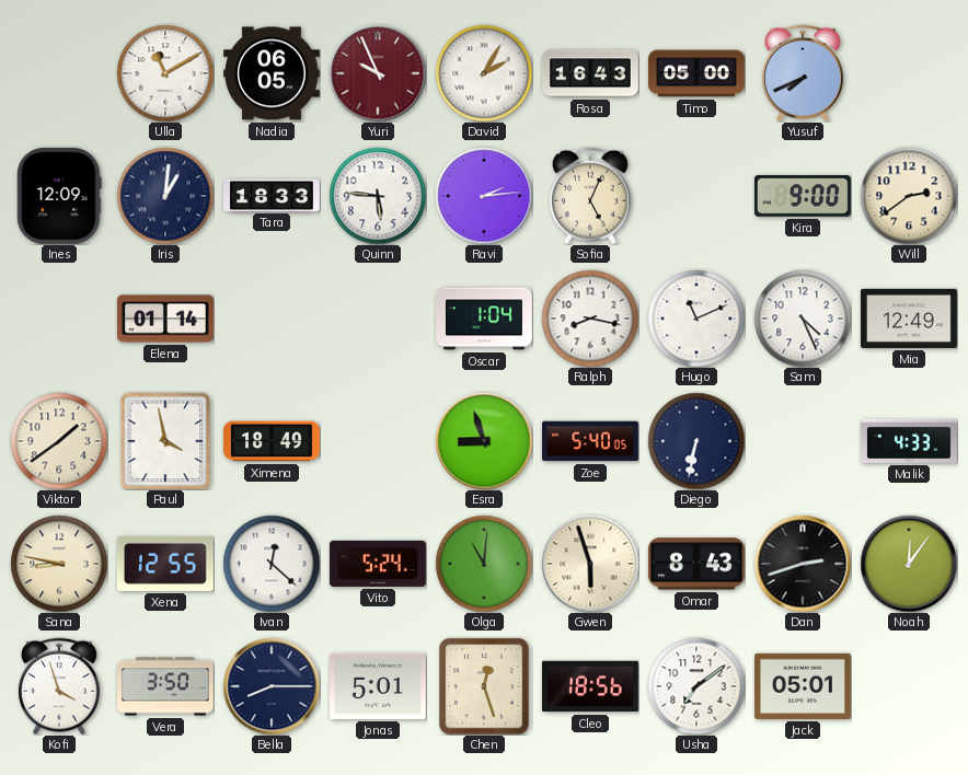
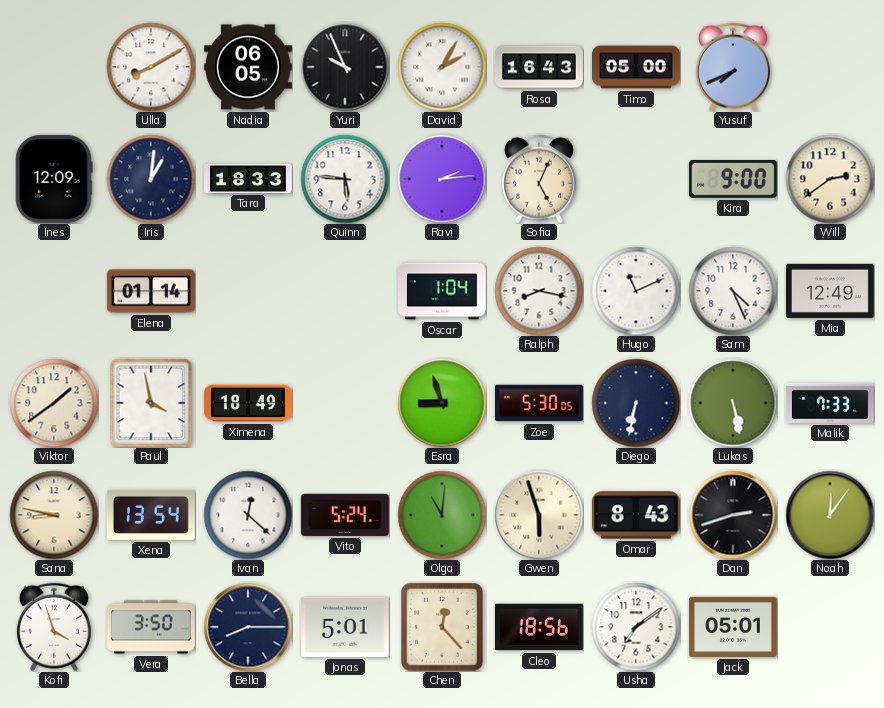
Ulla: 11:10 -> 8:10 (151, 67)
Yuri dial: burgundy -> black (345, 67)
Zoe: 5:40 -> 5:30 (540, 403)
Lukas: none -> 5:28 (733, 403)
Malik: 4:33 -> 7:33 (831, 403)
Xena: 12:55 -> 13:54 (151, 515)
Chen: 12:27 -> 12:23 (442, 627)
